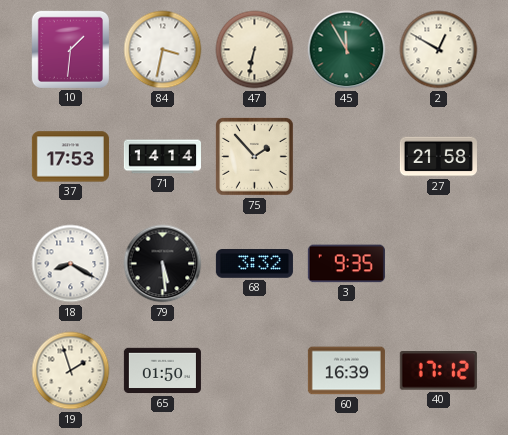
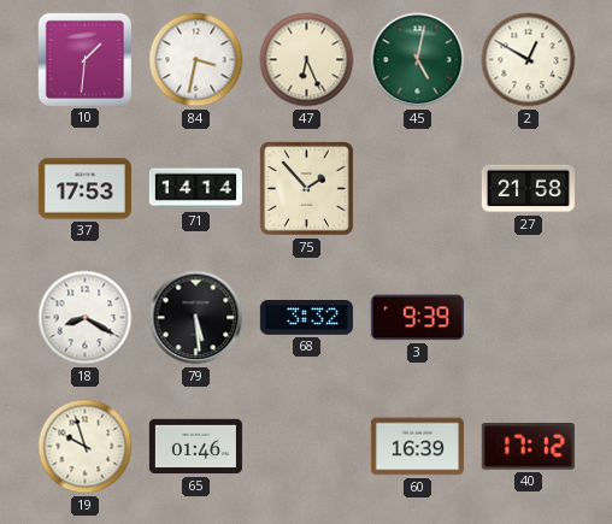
47: 6:32 -> 6:26 (307, 60)
45: 11:55 -> 5:02 (418, 60)
3: 9:35 -> 9:39 (417, 318)
19: 1:57 -> 9:57 (86, 447)
65: 01:50 -> 01:46 (195, 447)
